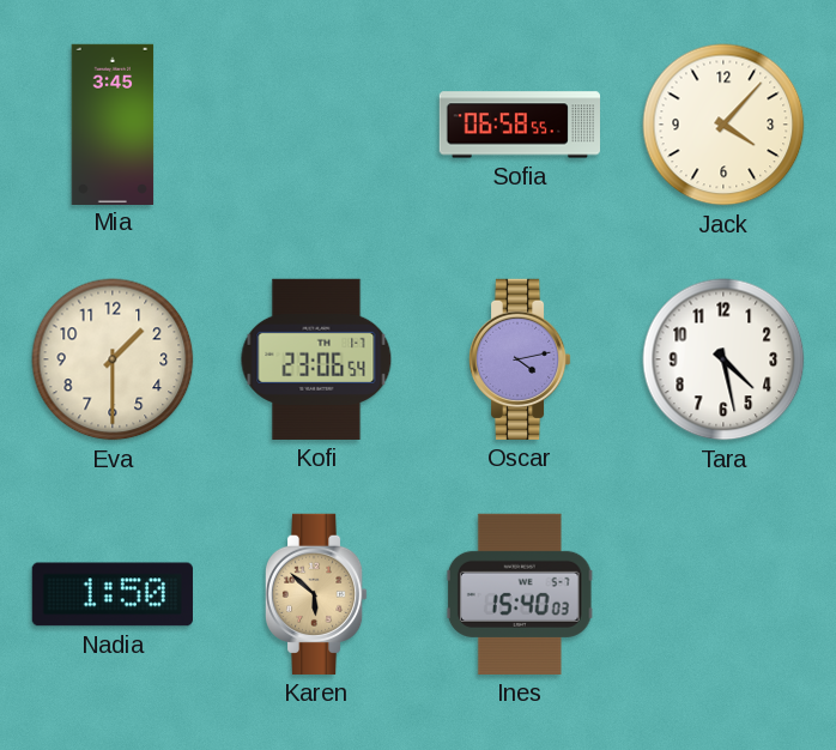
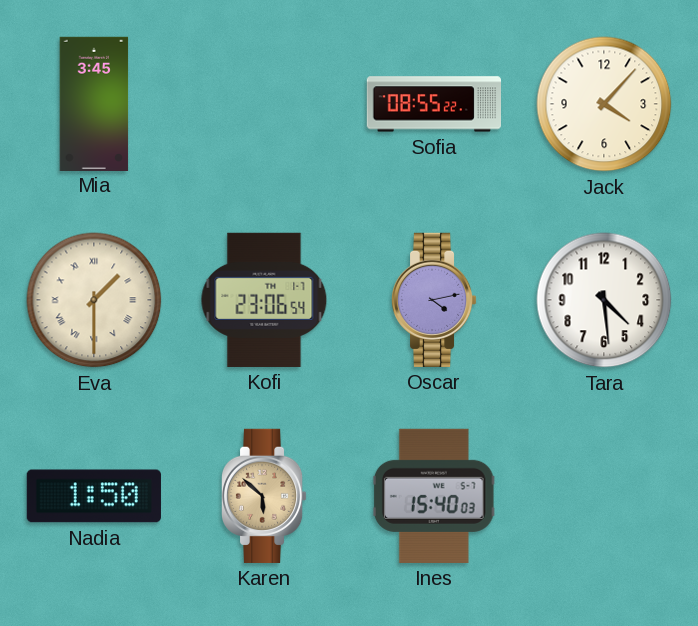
Sofia: 06:58 -> 08:55 (433, 104)
Eva numerals: Arabic -> Roman (94, 300)
Tara: 4:28 -> 4:29 (604, 300)
